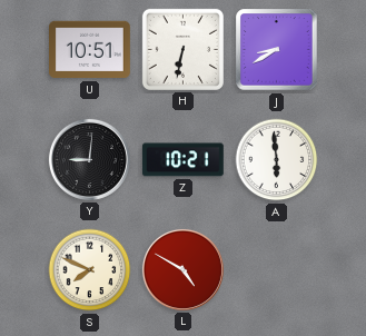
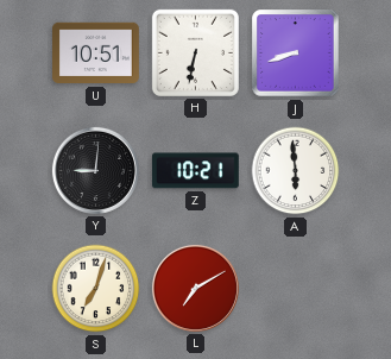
J: 8:40 -> 8:42 (296, 53)
S: 7:49 -> 7:03 (96, 289)
L: 4:50 -> 7:10 (195, 288)
